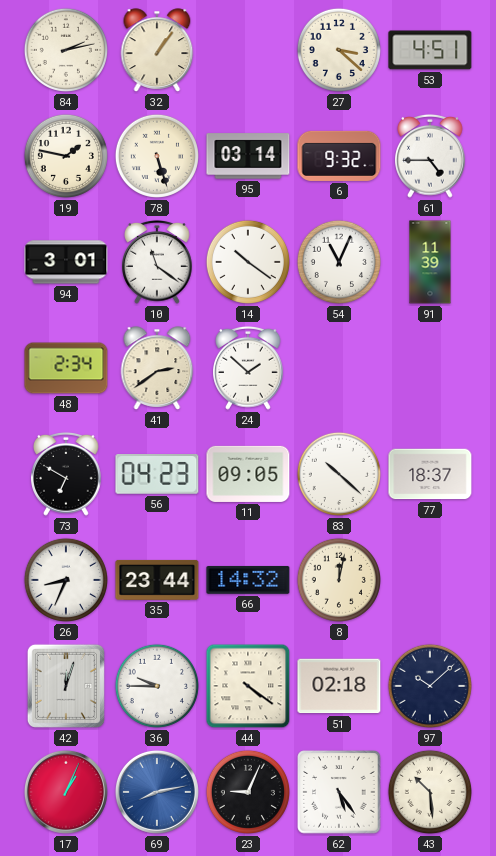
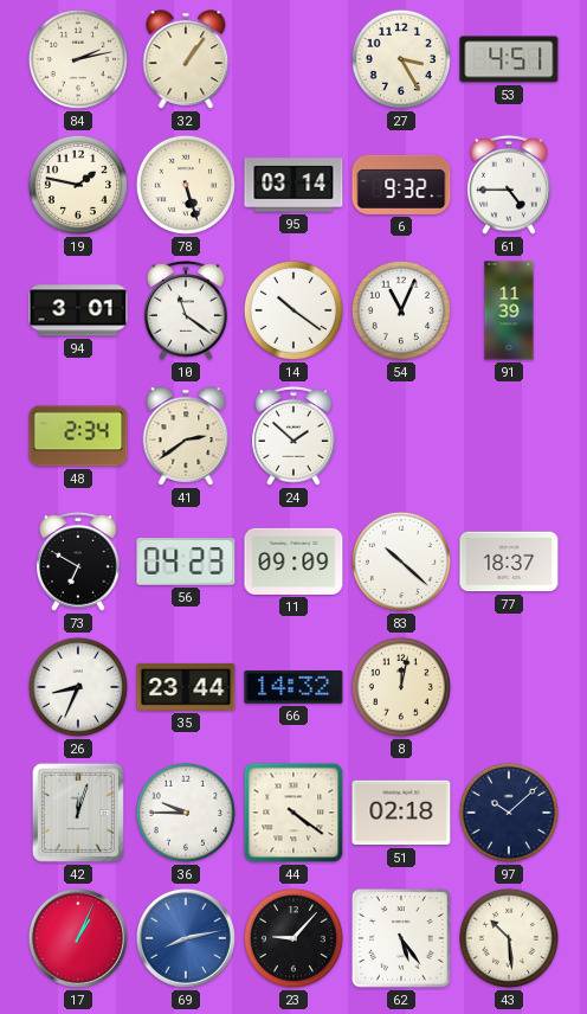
27: 3:22 -> 3:25 (401, 59)
11: 09:05 -> 09:09 (293, 561)
23: 9:04 -> 9:07 (293, 938)
